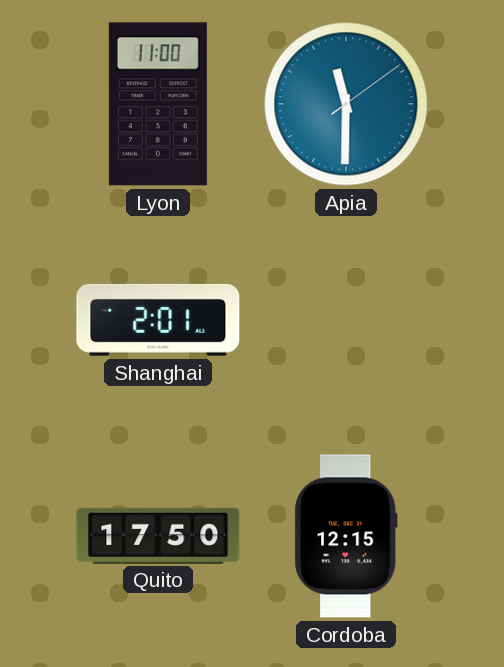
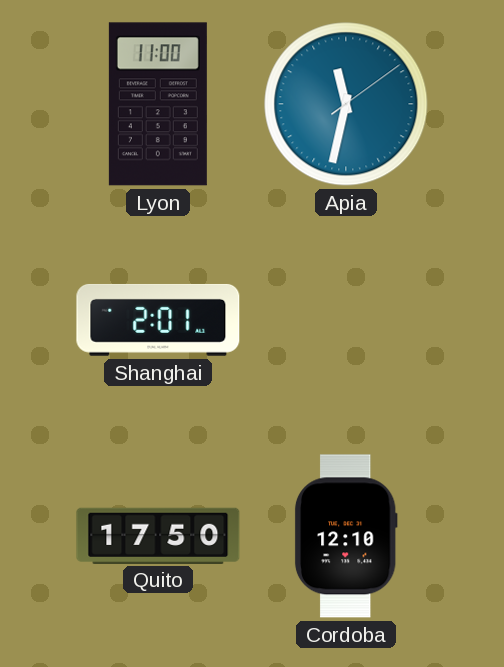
Apia: 11:30 -> 11:32 (346, 104)
Cordoba: 12:15 -> 12:10 (346, 536)
